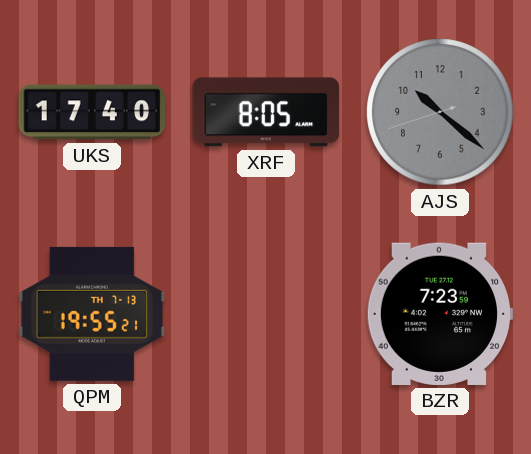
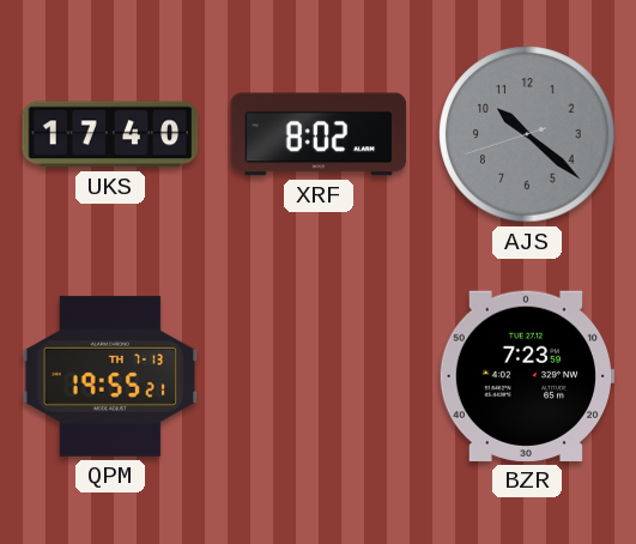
XRF: 8:05 -> 8:02 (319, 134)
